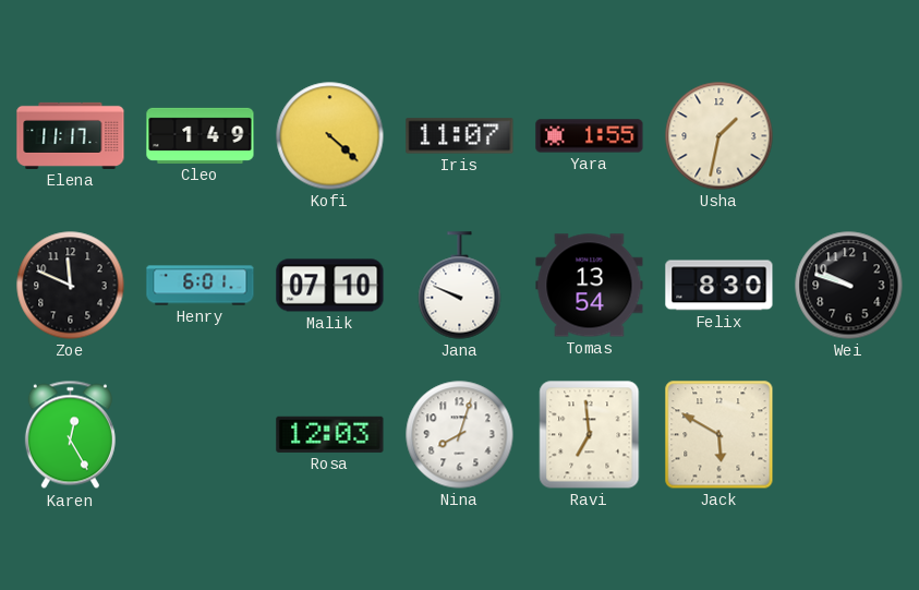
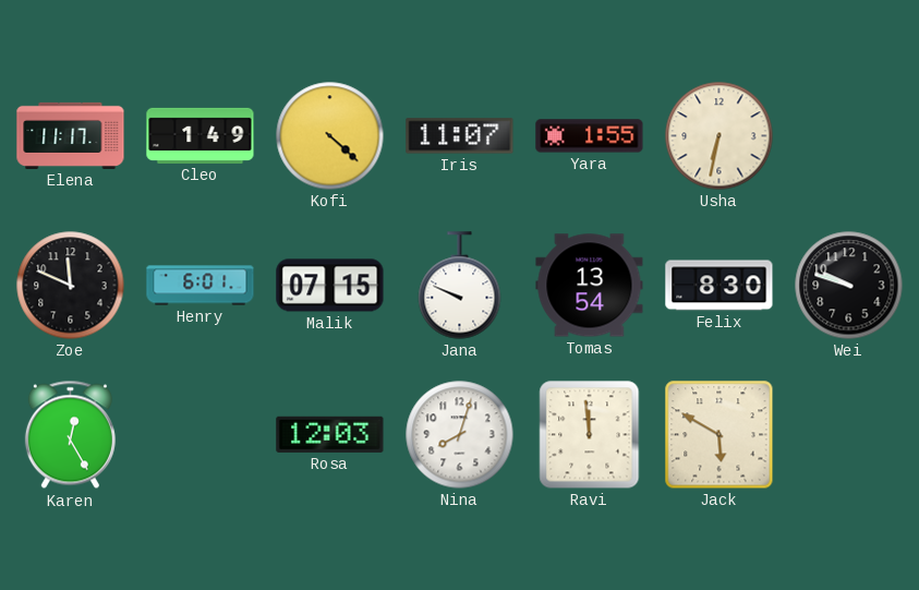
Usha: 1:32 -> 6:32 (720, 136)
Malik: 07:10 -> 07:15 (330, 286)
Ravi: 6:59 -> 11:59 (590, 435)
